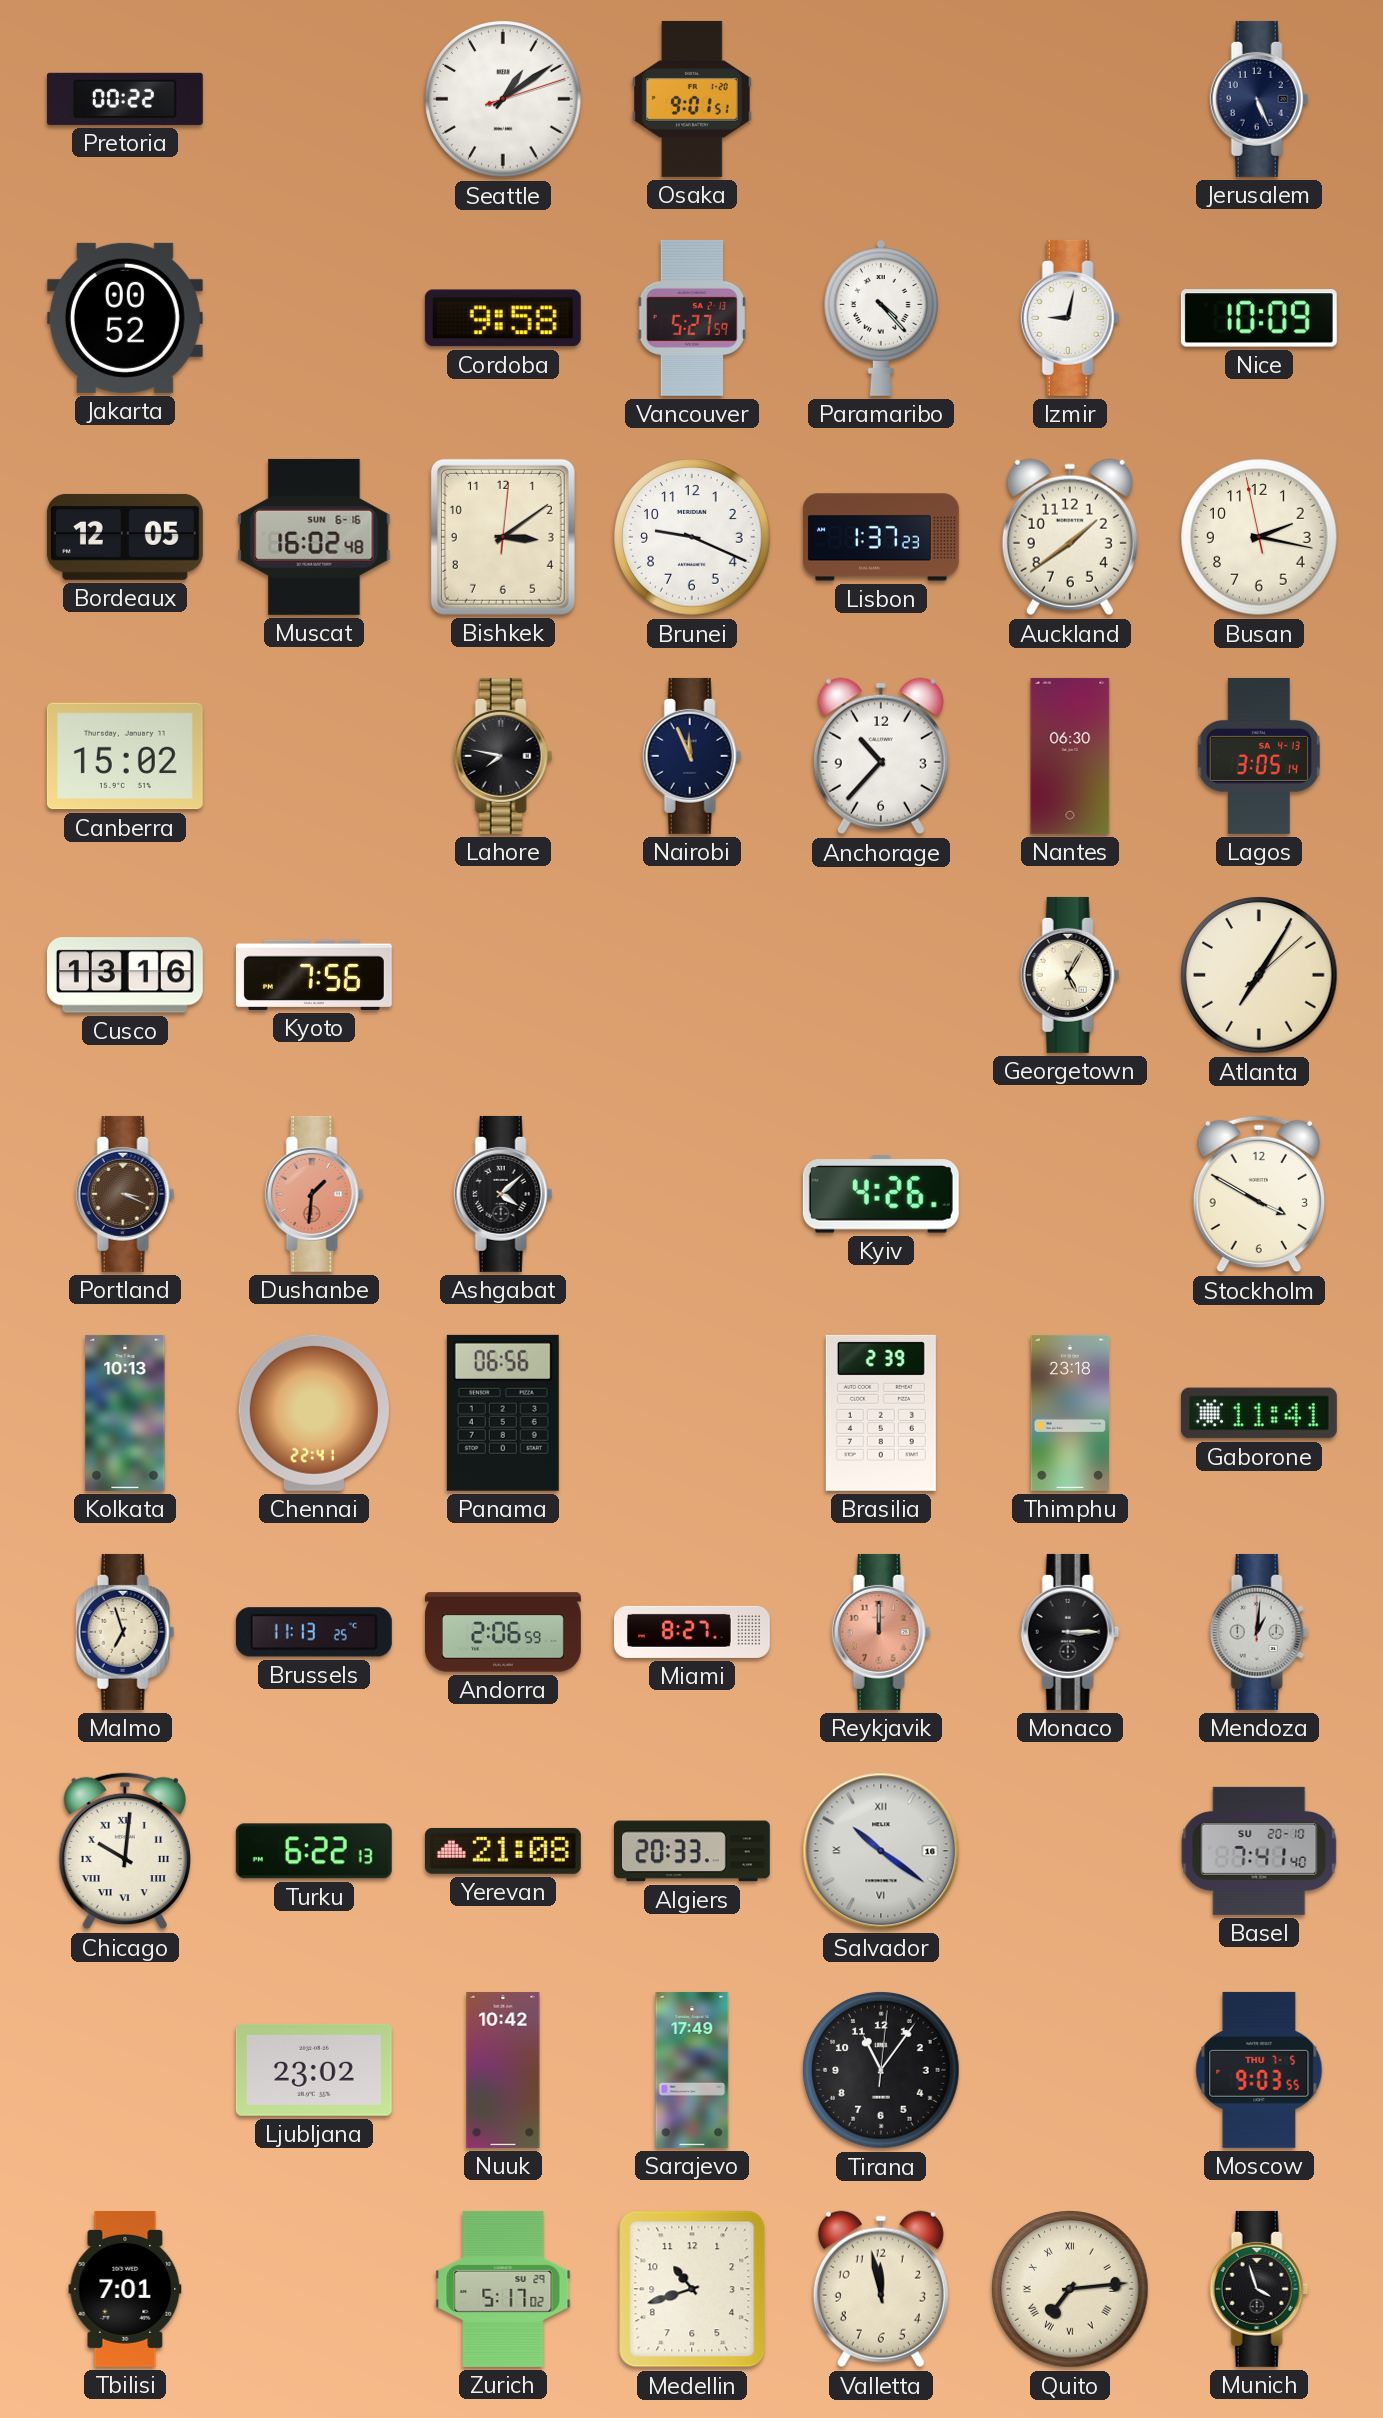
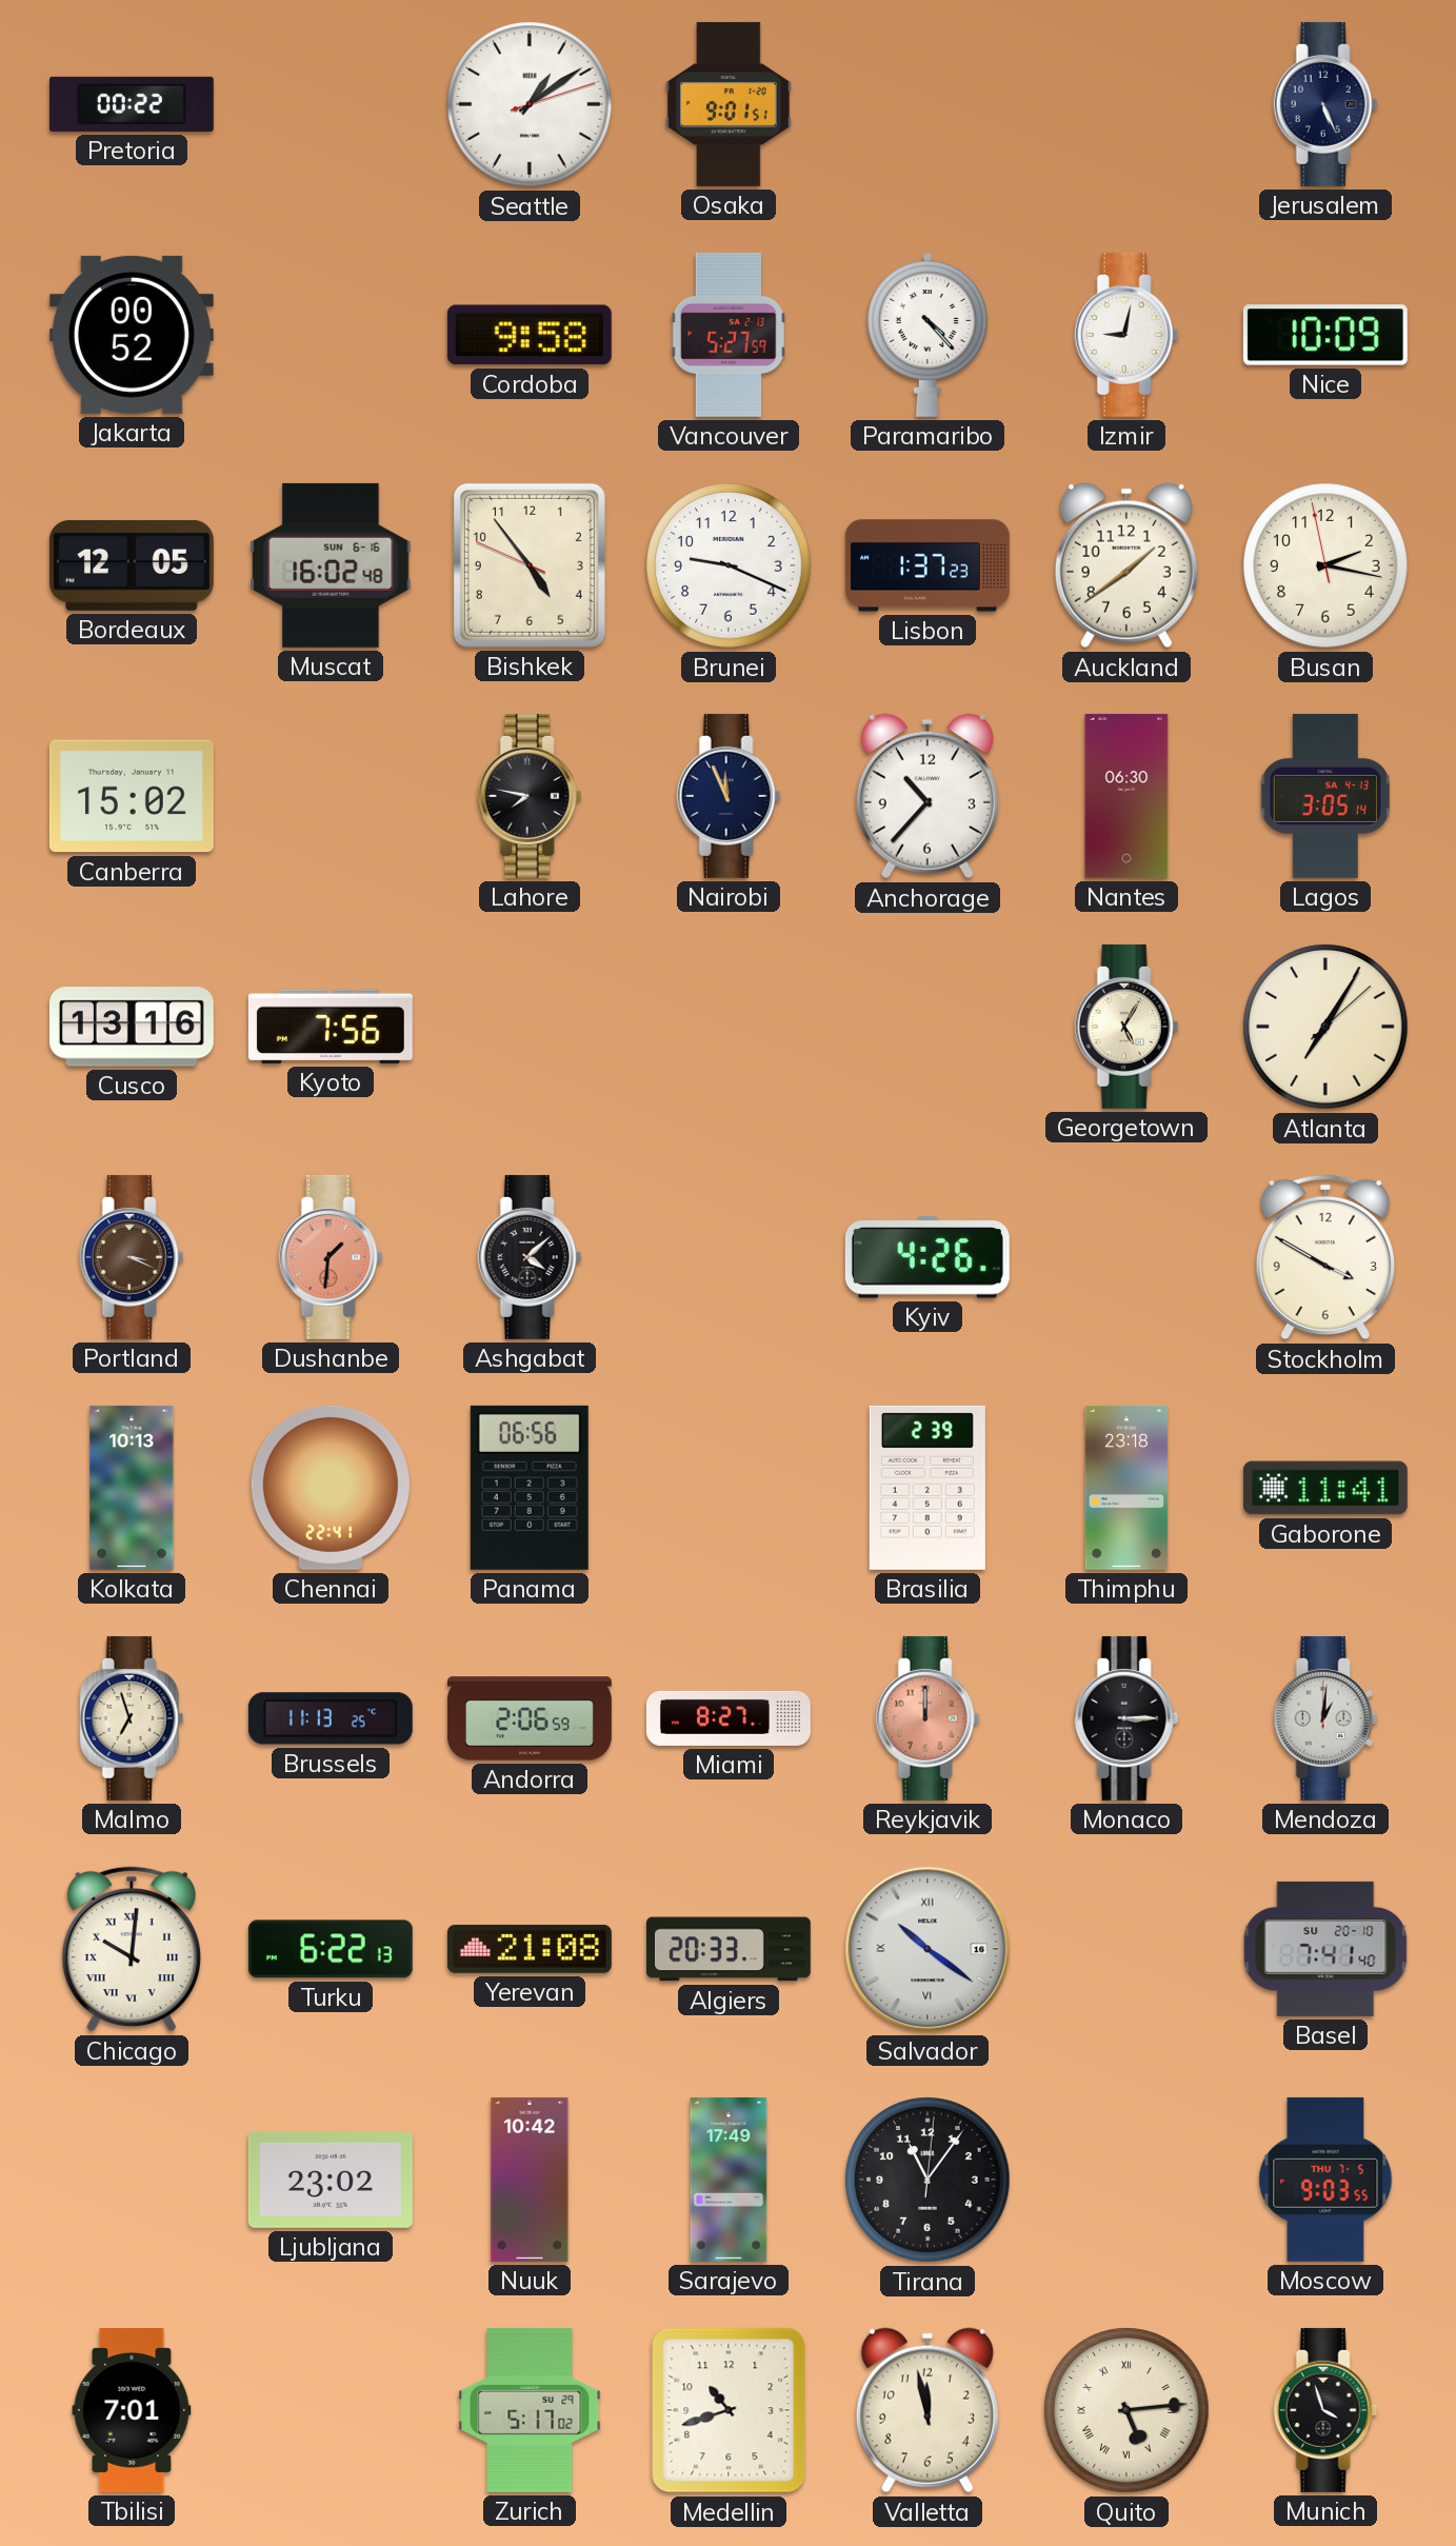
Bishkek: 3:09 -> 4:53 (530, 565)
Quito: 7:14 -> 5:14 (1126, 2410)
